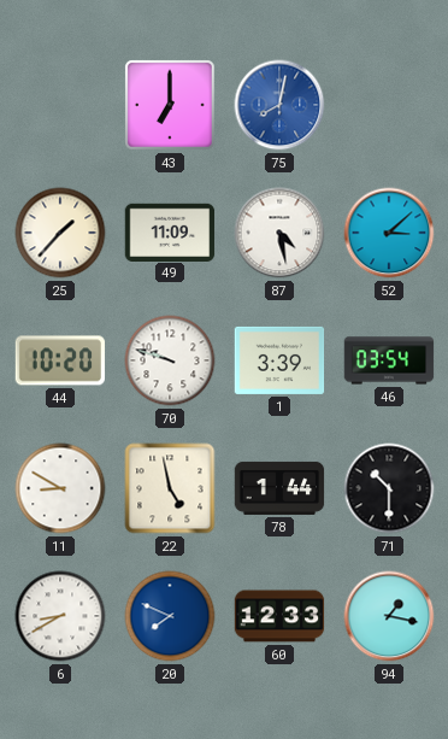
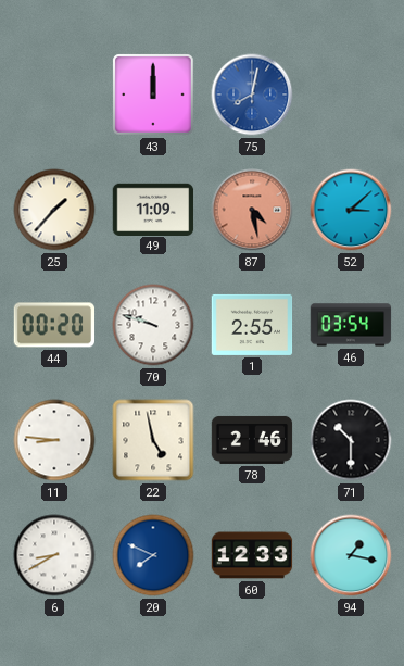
43: 7:00 -> 12:00 (153, 95)
87 dial: white -> salmon (252, 210)
44: 10:20 -> 00:20 (54, 325)
1: 3:39 -> 2:55 (252, 325)
11: 8:50 -> 8:46 (54, 440)
78: 1:44 -> 2:46 (252, 440)
